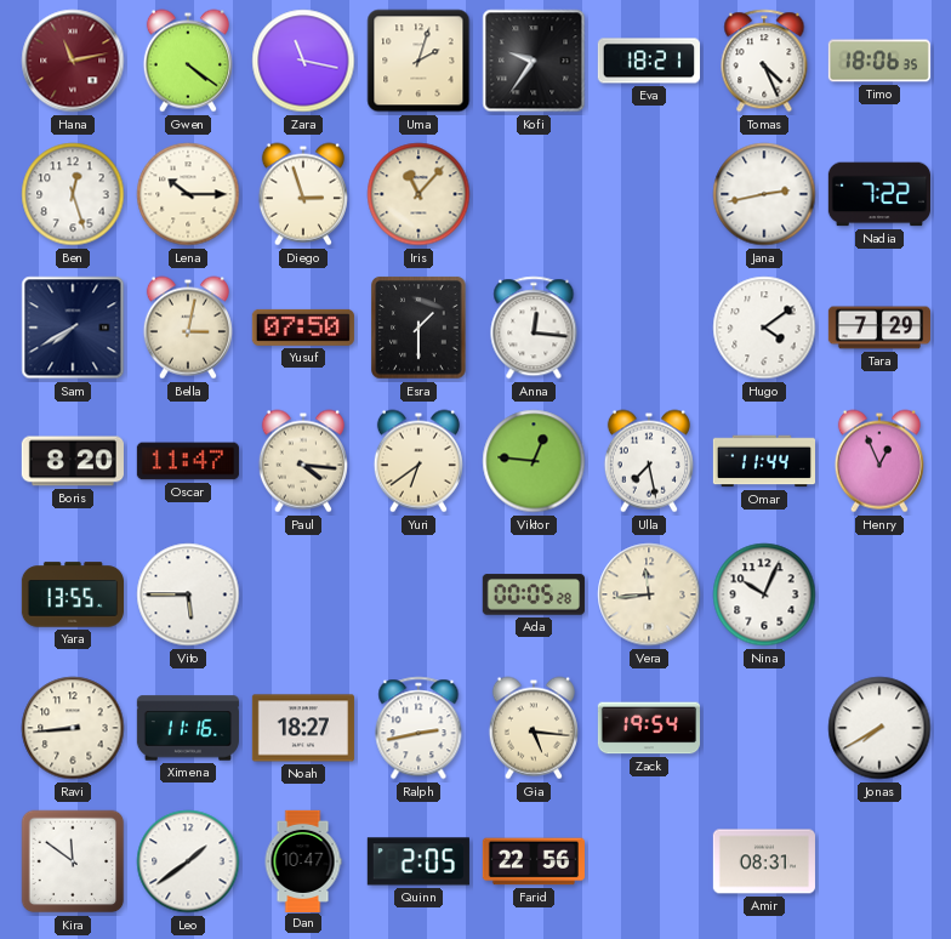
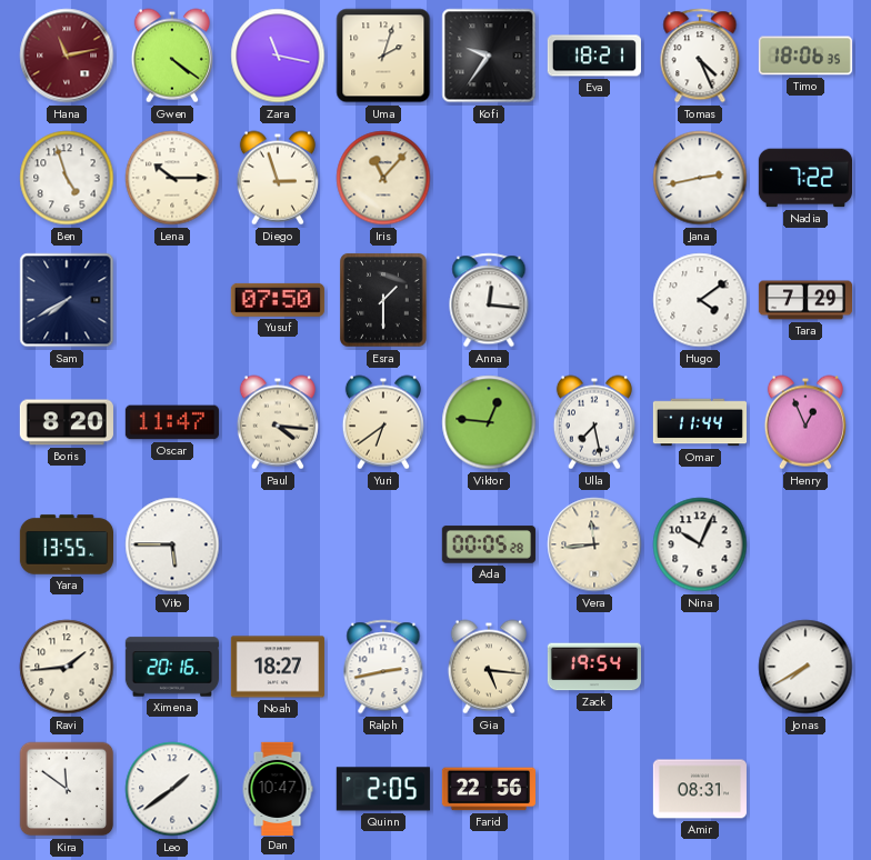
Ben: 12:27 -> 4:57 (67, 178)
Bella: 3:02 -> none (188, 328)
Ravi: 8:44 -> 1:44 (67, 667)
Ximena: 11:16 -> 20:16 (171, 667)
